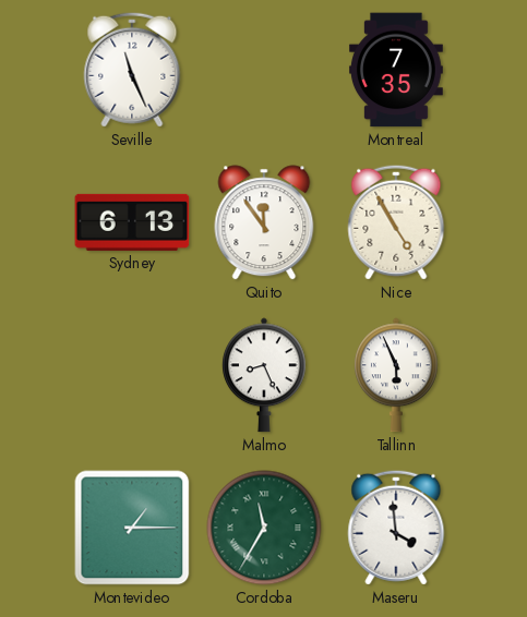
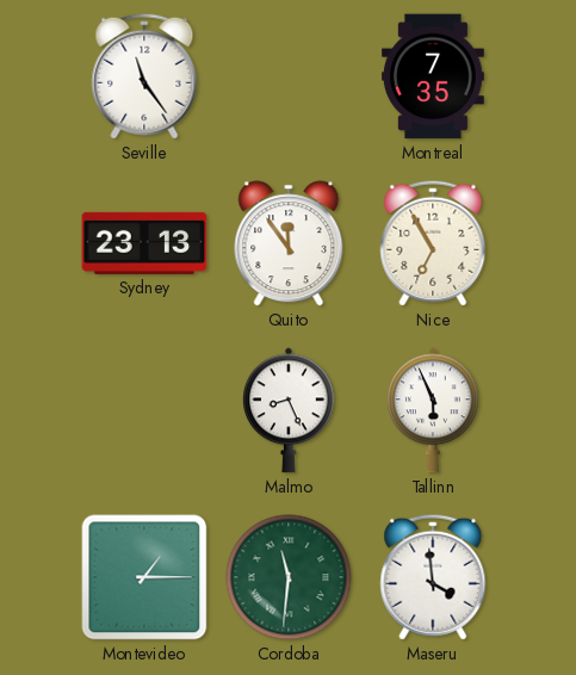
Seville: 11:26 -> 11:24 (144, 76)
Sydney: 6:13 -> 23:13 (144, 243)
Nice: 4:55 -> 6:55 (433, 243)
Cordoba: 11:35 -> 11:31 (289, 577)
